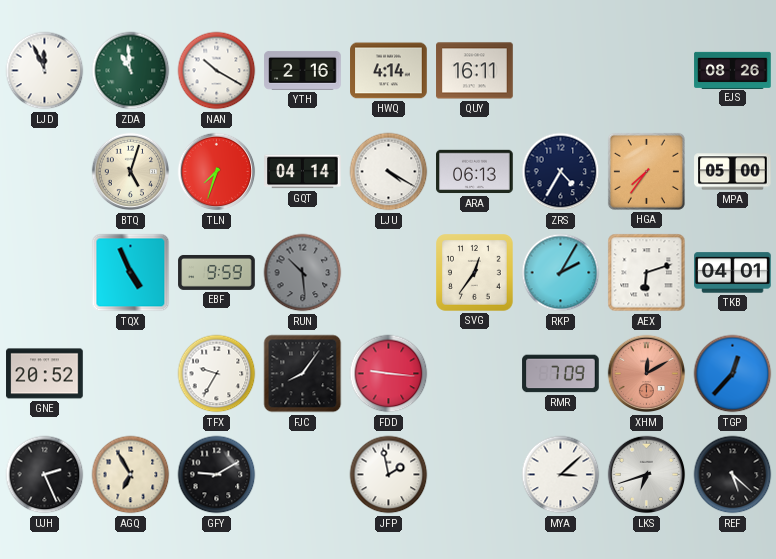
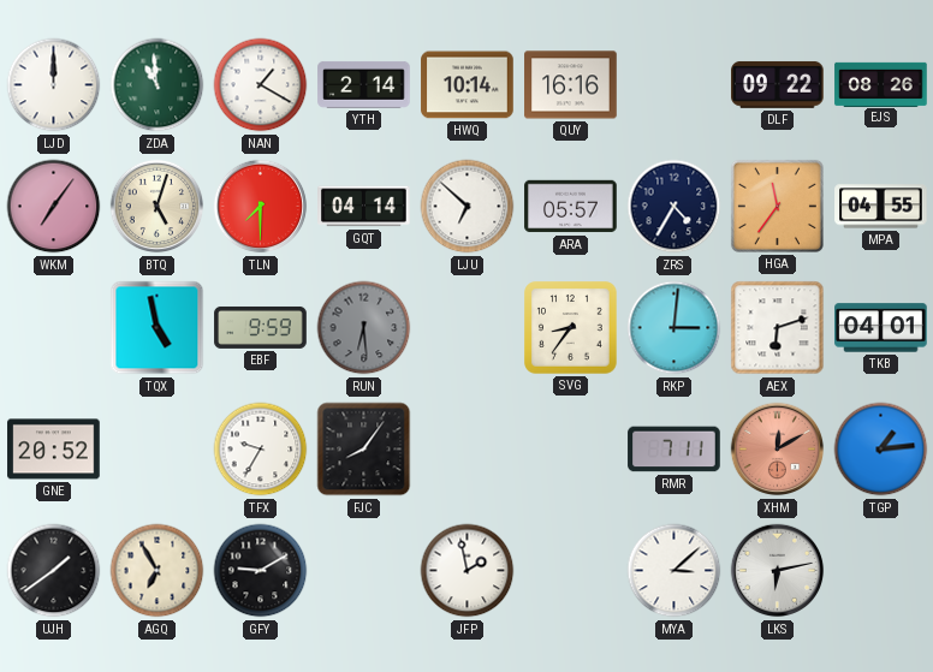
LJD: 11:56 -> 12:00 (54, 85)
NAN: 10:20 -> 1:20 (261, 85)
YTH: 2:16 -> 2:14 (364, 84)
HWQ: 4:14 -> 10:14 (468, 85)
QUY: 16:11 -> 16:16 (571, 85)
DLF: none -> 09:22 (778, 84)
WKM: none -> 7:06 (54, 207)
TLN: 7:33 -> 7:30 (261, 207)
LJU: 4:20 -> 6:52 (468, 207)
ARA: 06:13 -> 05:57 (571, 207)
HGA: 7:36 -> 11:36 (777, 206)
MPA: 05:00 -> 04:55 (881, 207)
TQX: 4:56 -> 4:58 (158, 328)
RUN: 10:29 -> 6:29 (364, 328)
SVG: 12:36 -> 8:36 (571, 328)
RKP: 2:05 -> 3:01 (675, 328)
FDD: 9:16 -> none (389, 374)
RMR: 7:09 -> 7:11 (675, 450)
TGP: 12:37 -> 1:14 (881, 450)
UJH: 2:26 -> 1:39 (54, 571)
LKS: 6:42 -> 6:13 (778, 571)
REF: 5:22 -> none (733, 475)
